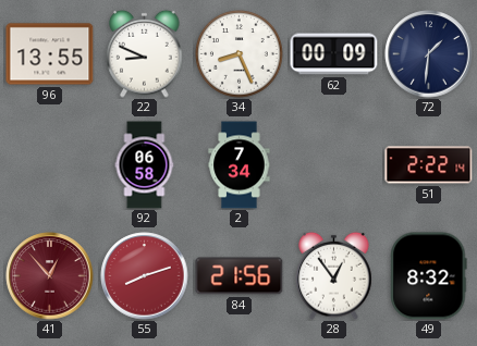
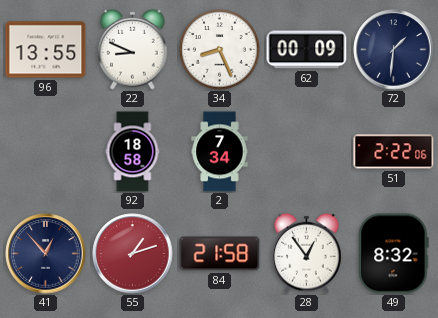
92: 06:58 -> 18:58 (133, 152)
51: 2:22:14 -> 2:22:06 (394, 152)
41 dial: burgundy -> navy (46, 254)
55: 8:12 -> 1:12 (133, 254)
84: 21:56 -> 21:58 (220, 254)
